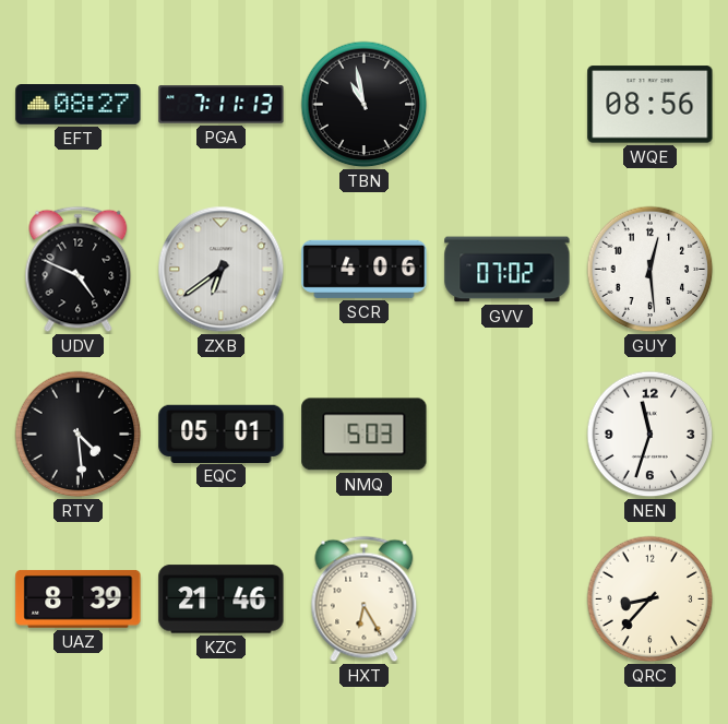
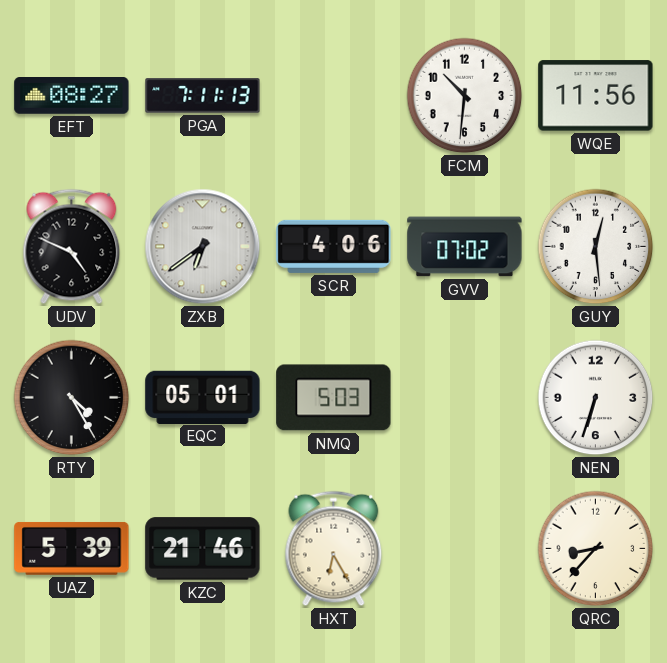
TBN: 10:58 -> none (365, 105)
FCM: none -> 10:31 (465, 96)
WQE: 08:56 -> 11:56 (596, 96)
RTY: 4:29 -> 4:25 (72, 398)
NEN: 11:33 -> 6:33 (596, 398)
UAZ: 8:39 -> 5:39 (72, 548)
